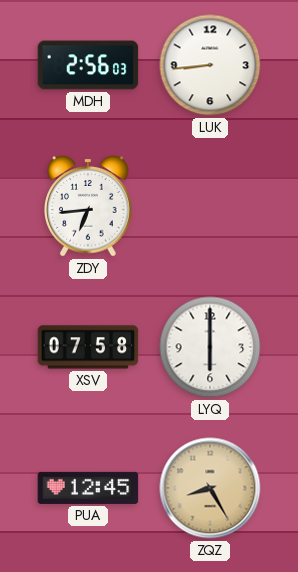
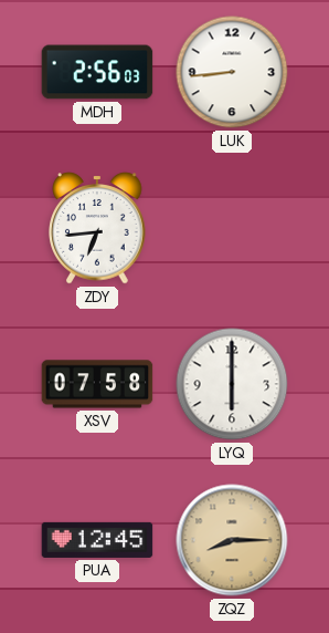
ZQZ: 8:25 -> 8:15 (232, 540)
